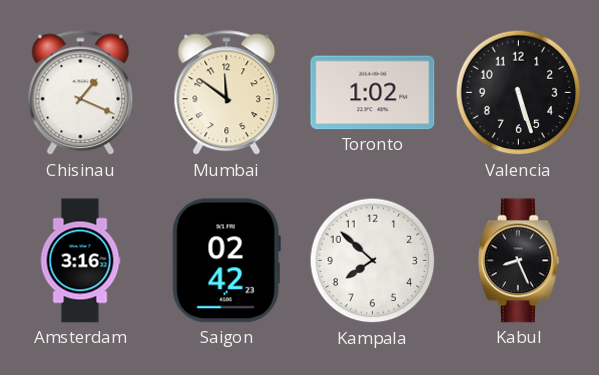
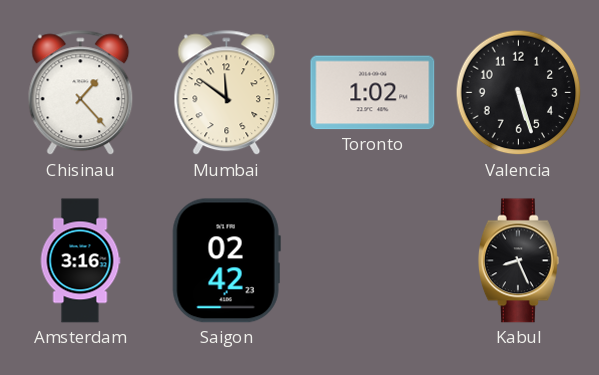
Chisinau: 1:19 -> 1:23 (81, 93)
Kampala: 7:52 -> none (373, 261)
